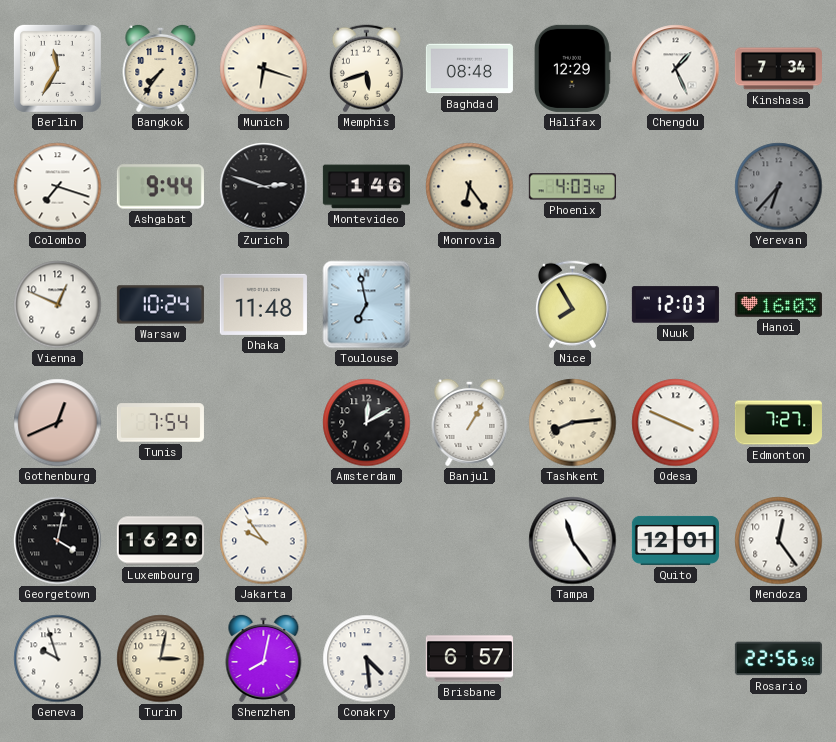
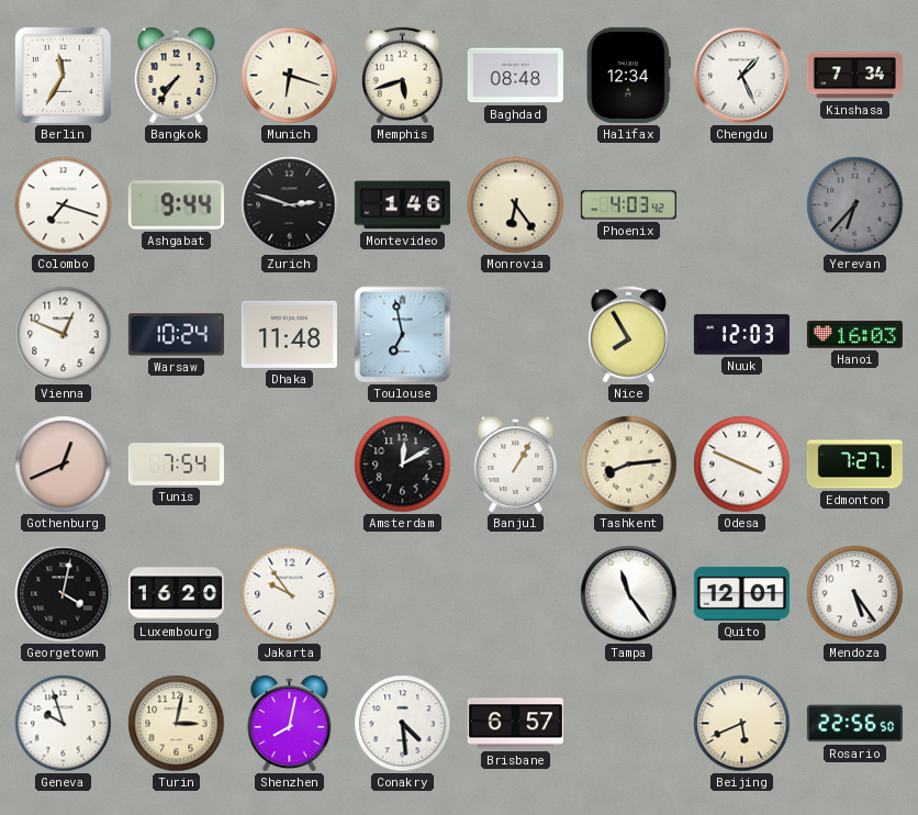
Halifax: 12:29 -> 12:34 (628, 75)
Mendoza: 12:24 -> 5:24 (855, 594)
Beijing: none -> 5:41 (742, 724)
